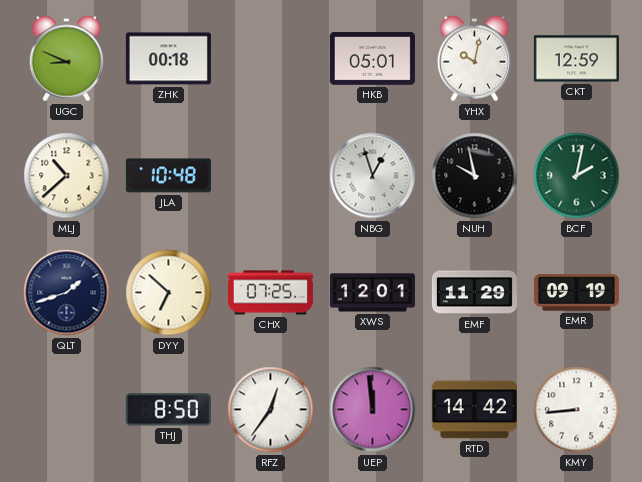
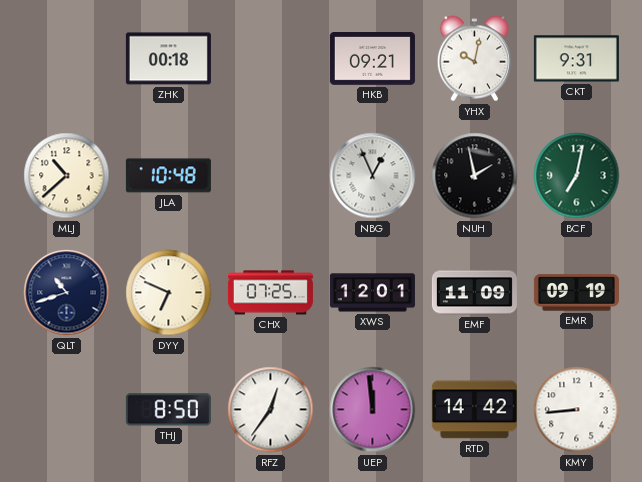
UGC: 8:49 -> none (66, 59)
HKB: 05:01 -> 09:21 (372, 59)
CKT: 12:59 -> 9:31 (576, 59)
NBG: 12:57 -> 12:56 (373, 176)
NUH: 9:58 -> 1:58 (475, 176)
BCF: 2:02 -> 7:02 (577, 176)
QLT: 1:42 -> 10:42 (67, 293)
DYY: 6:52 -> 6:49 (169, 293)
EMF: 11:29 -> 11:09 (474, 293)
